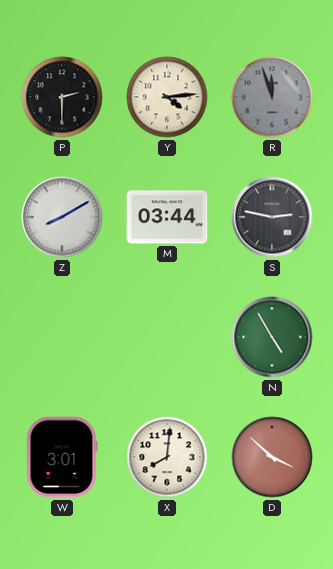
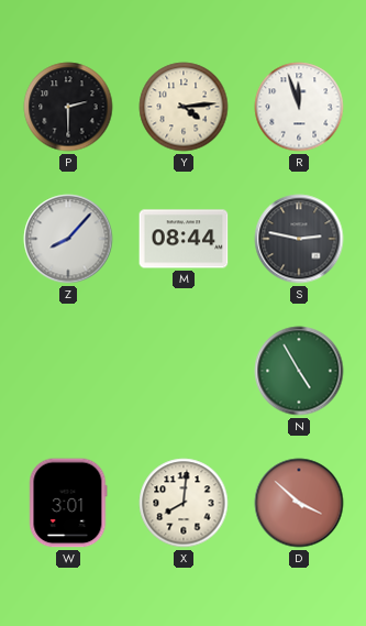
R dial: grey -> white (299, 107)
Z: 8:10 -> 8:07 (68, 239)
M: 03:44 -> 08:44 (184, 239)
